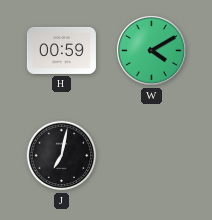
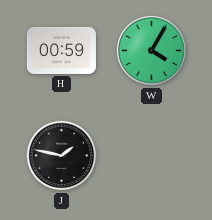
W: 4:10 -> 4:05 (151, 50)
J: 7:02 -> 1:47 (62, 156)
